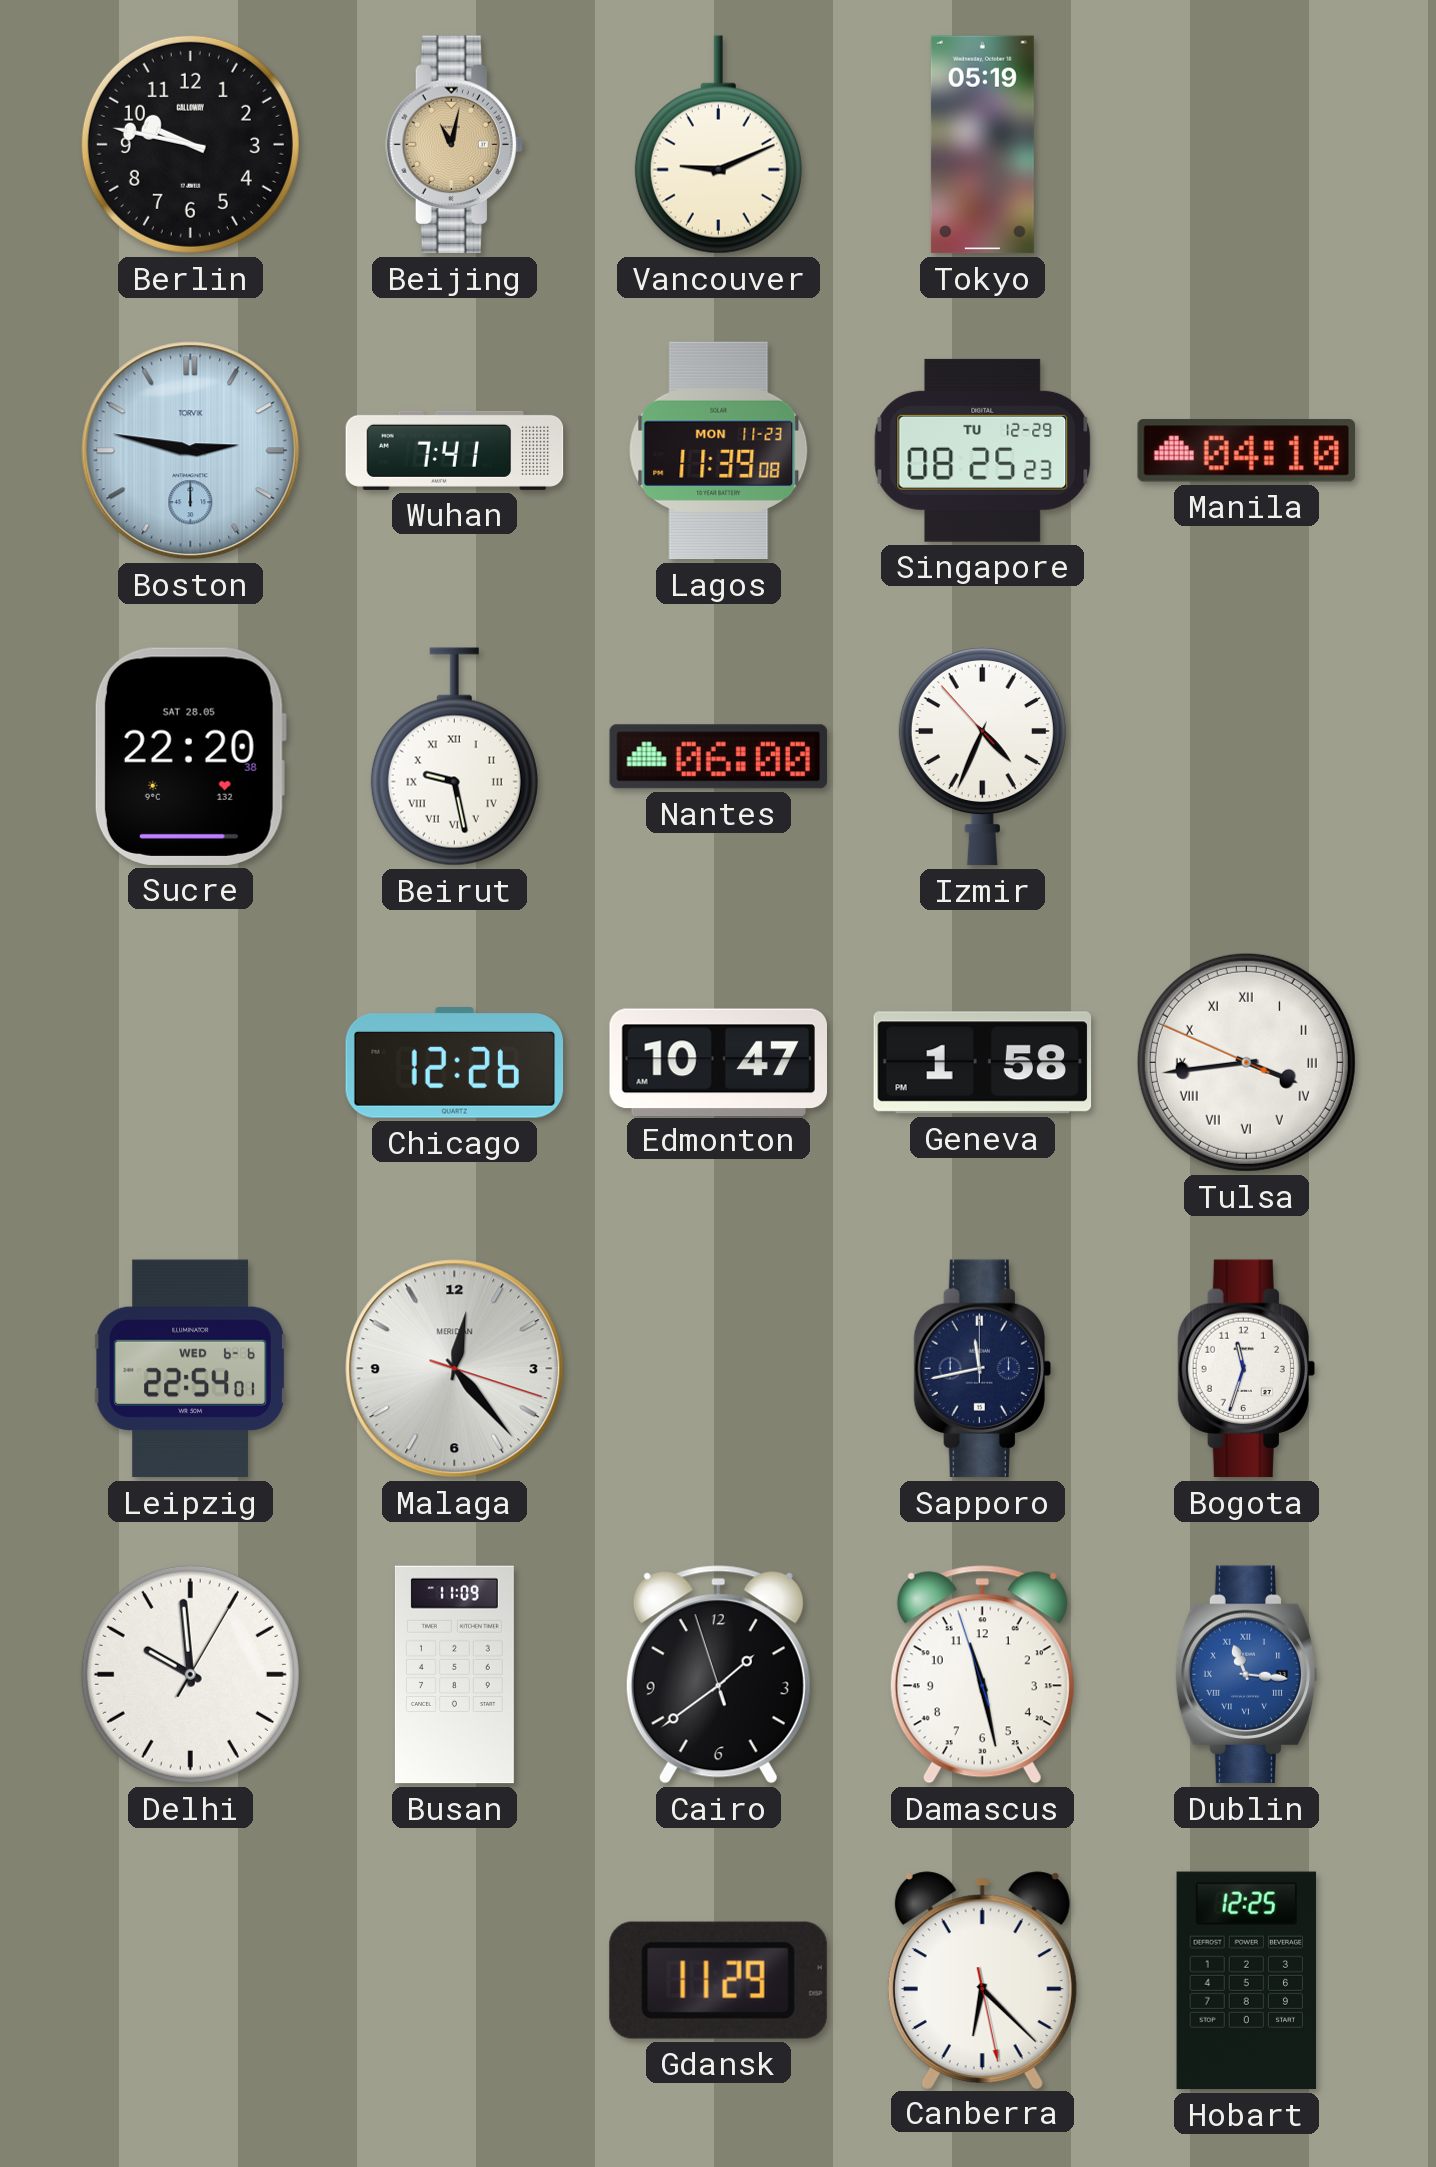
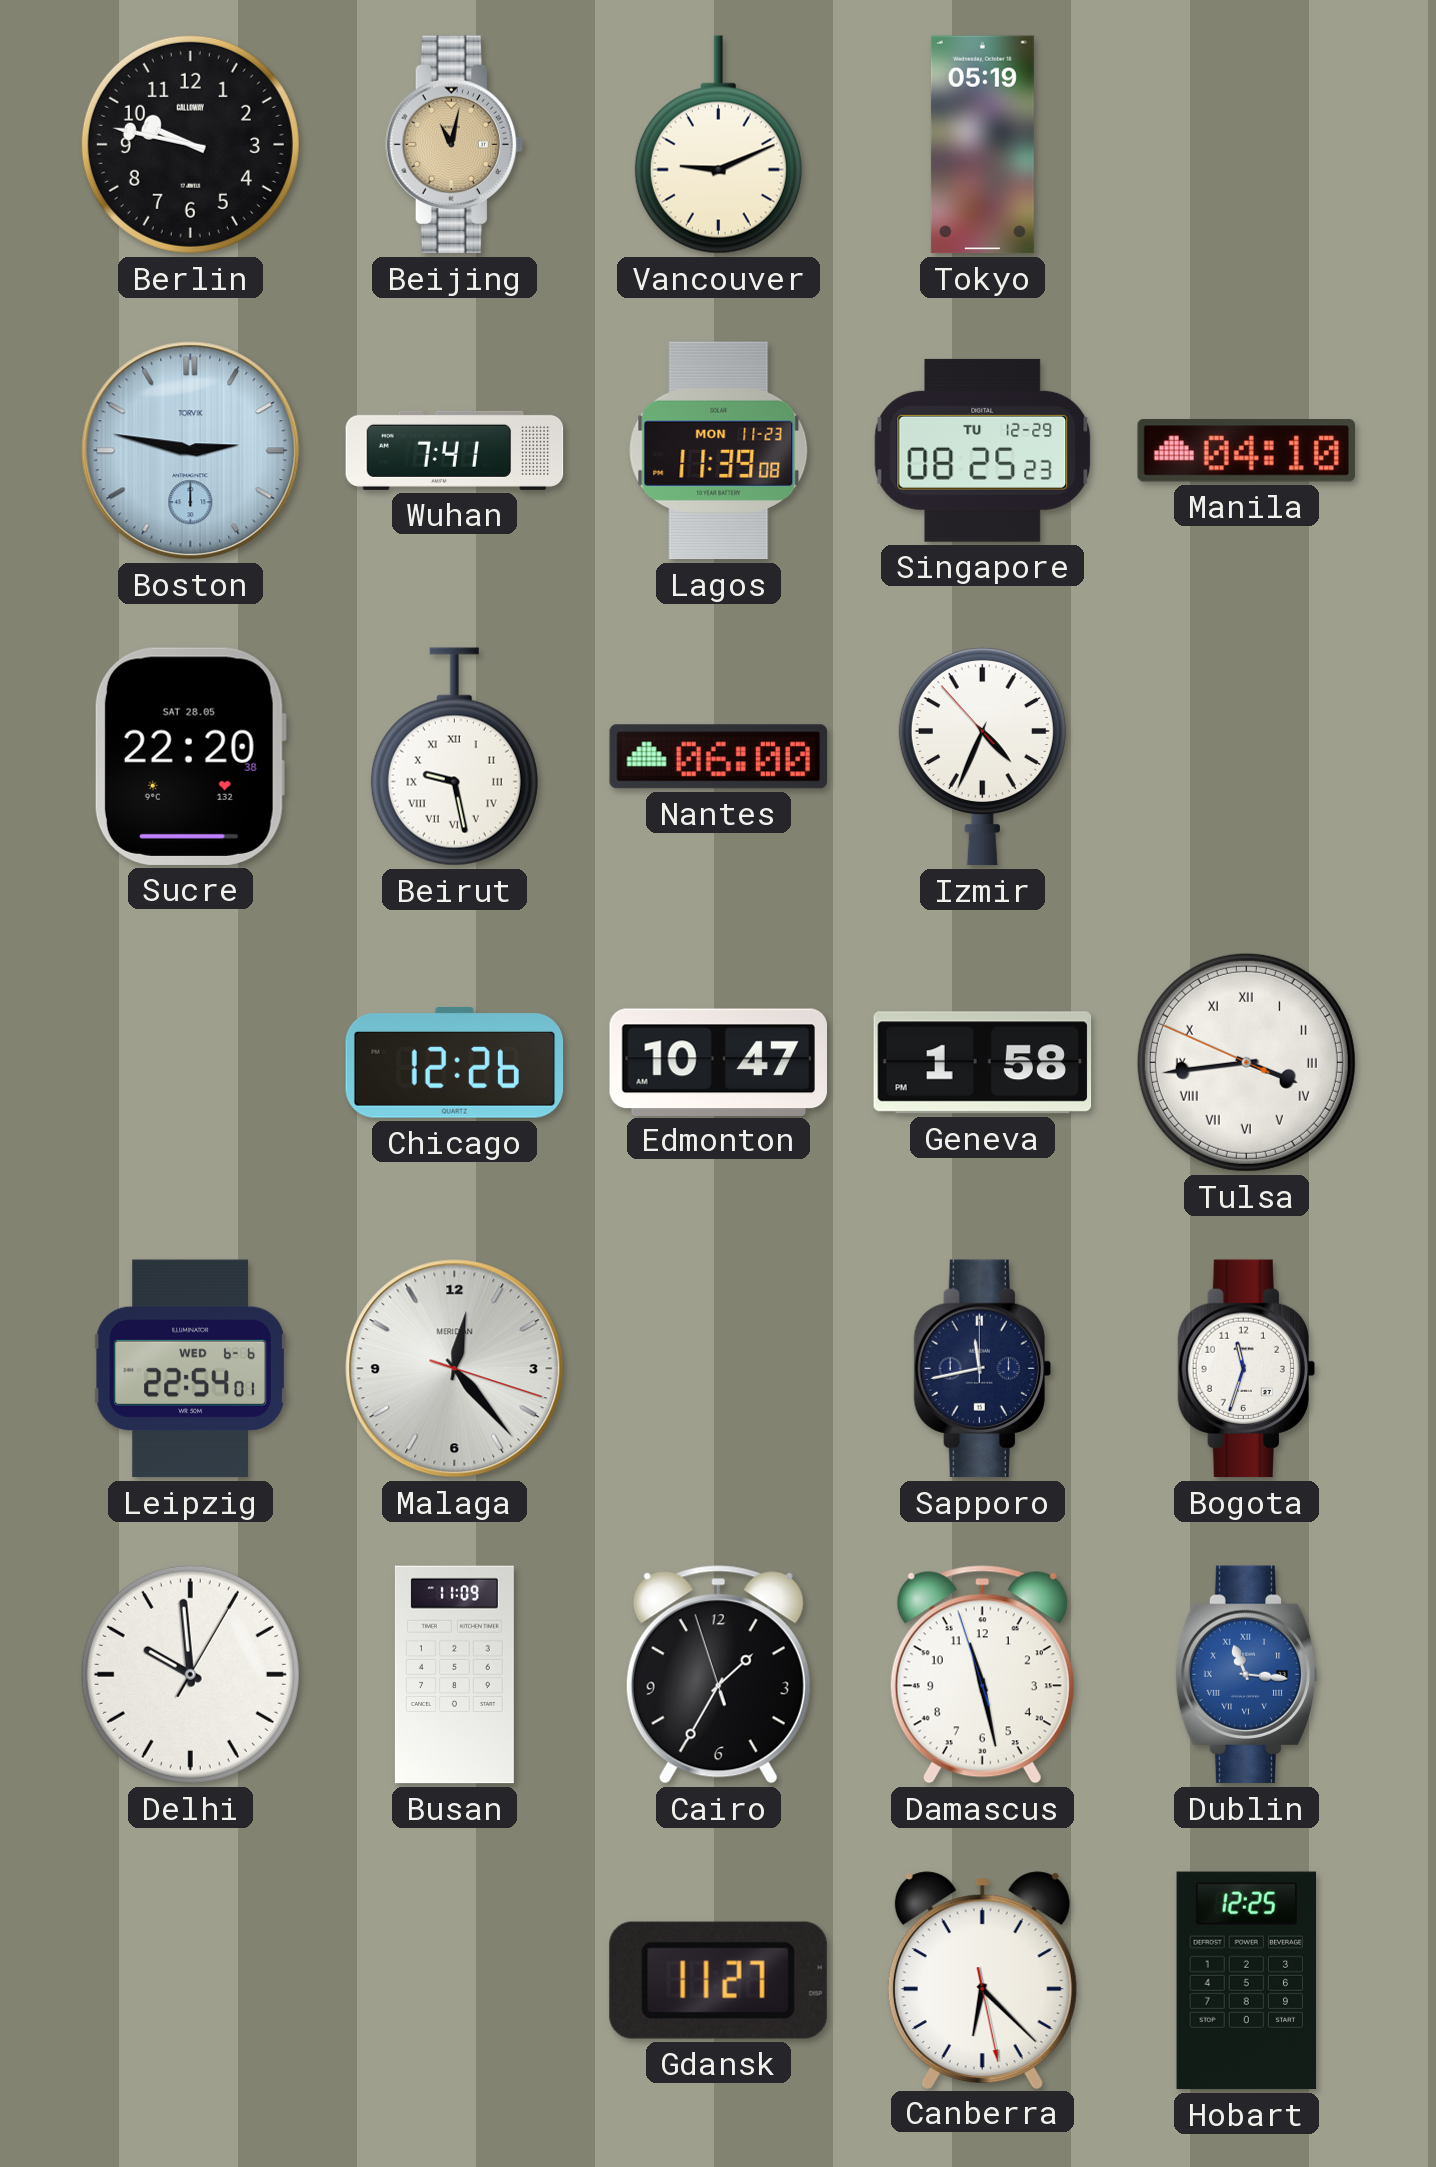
Cairo: 1:38 -> 1:34 (718, 1675)
Gdansk: 11:29 -> 11:27 (718, 1980)
